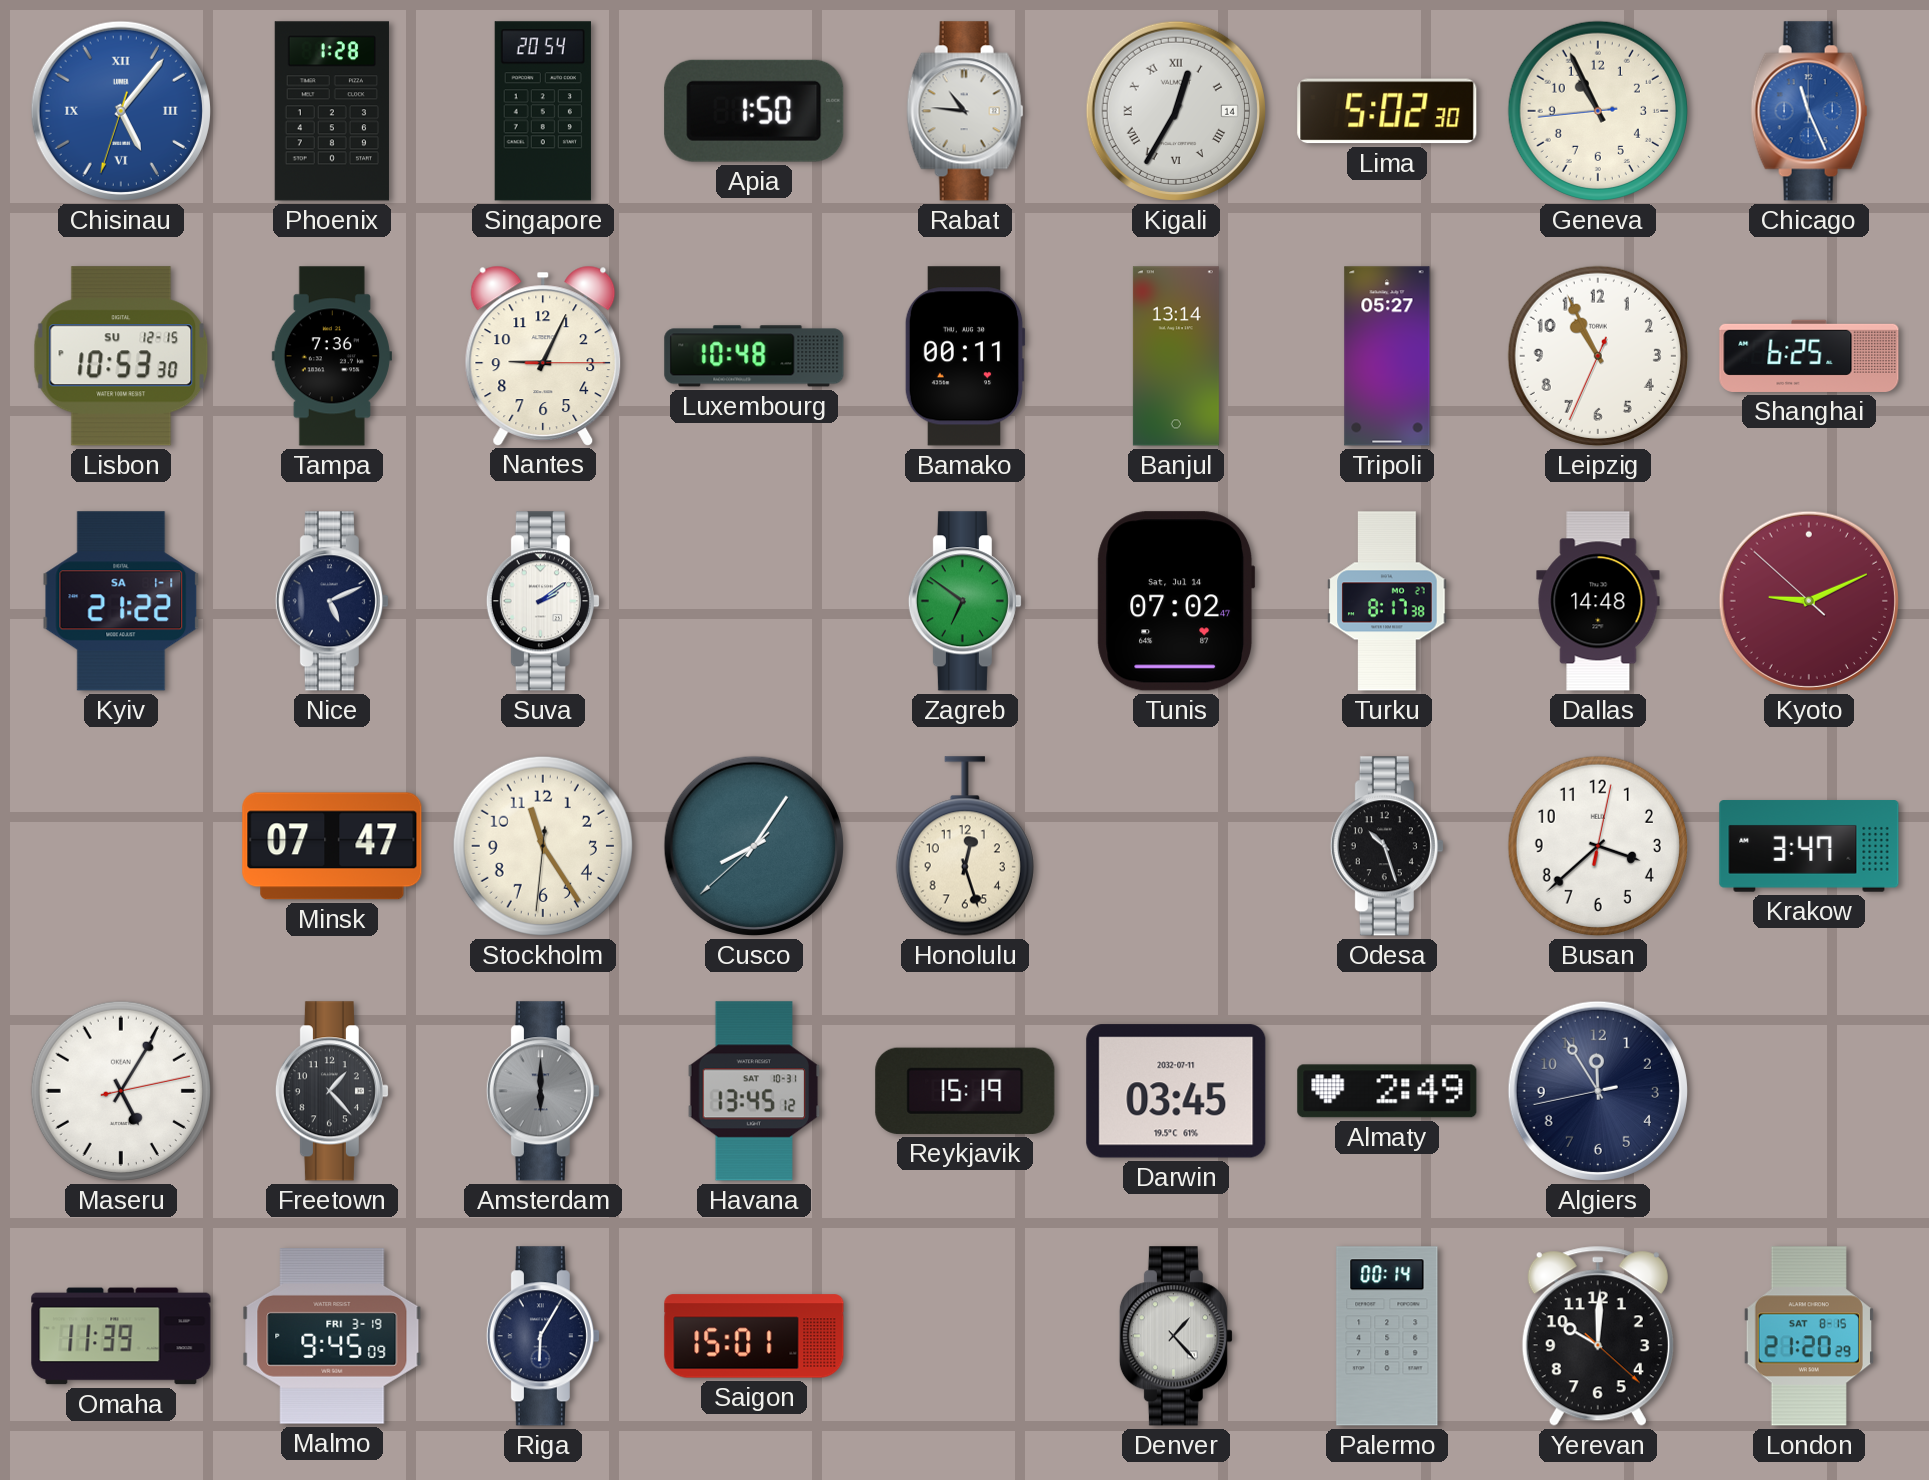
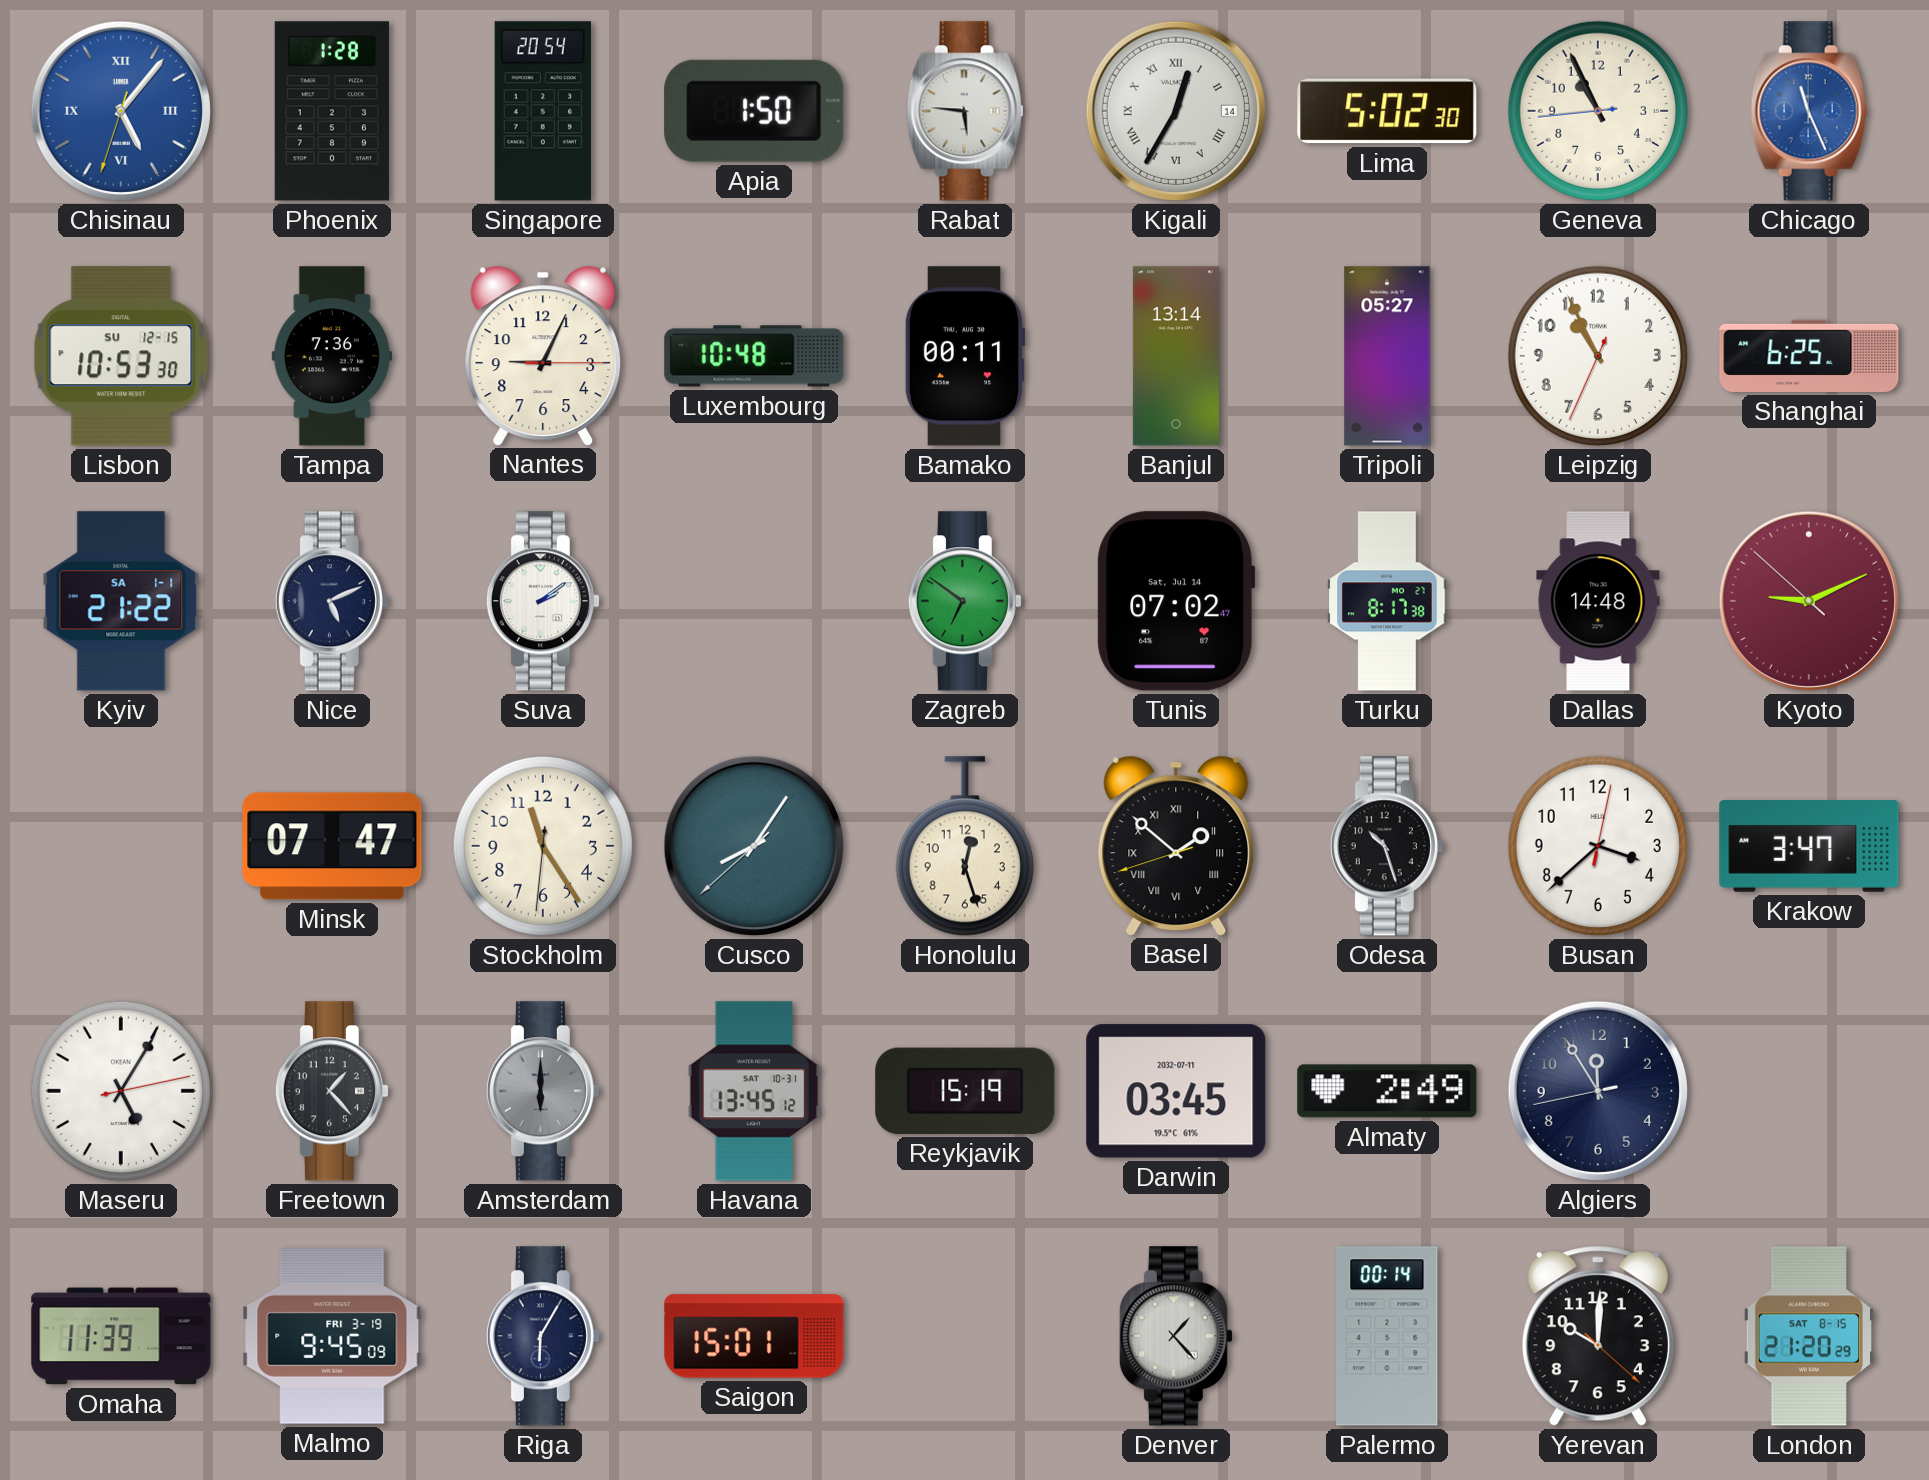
Rabat: 10:46 -> 5:46 (965, 111)
Basel: none -> 1:51 (1176, 845)
